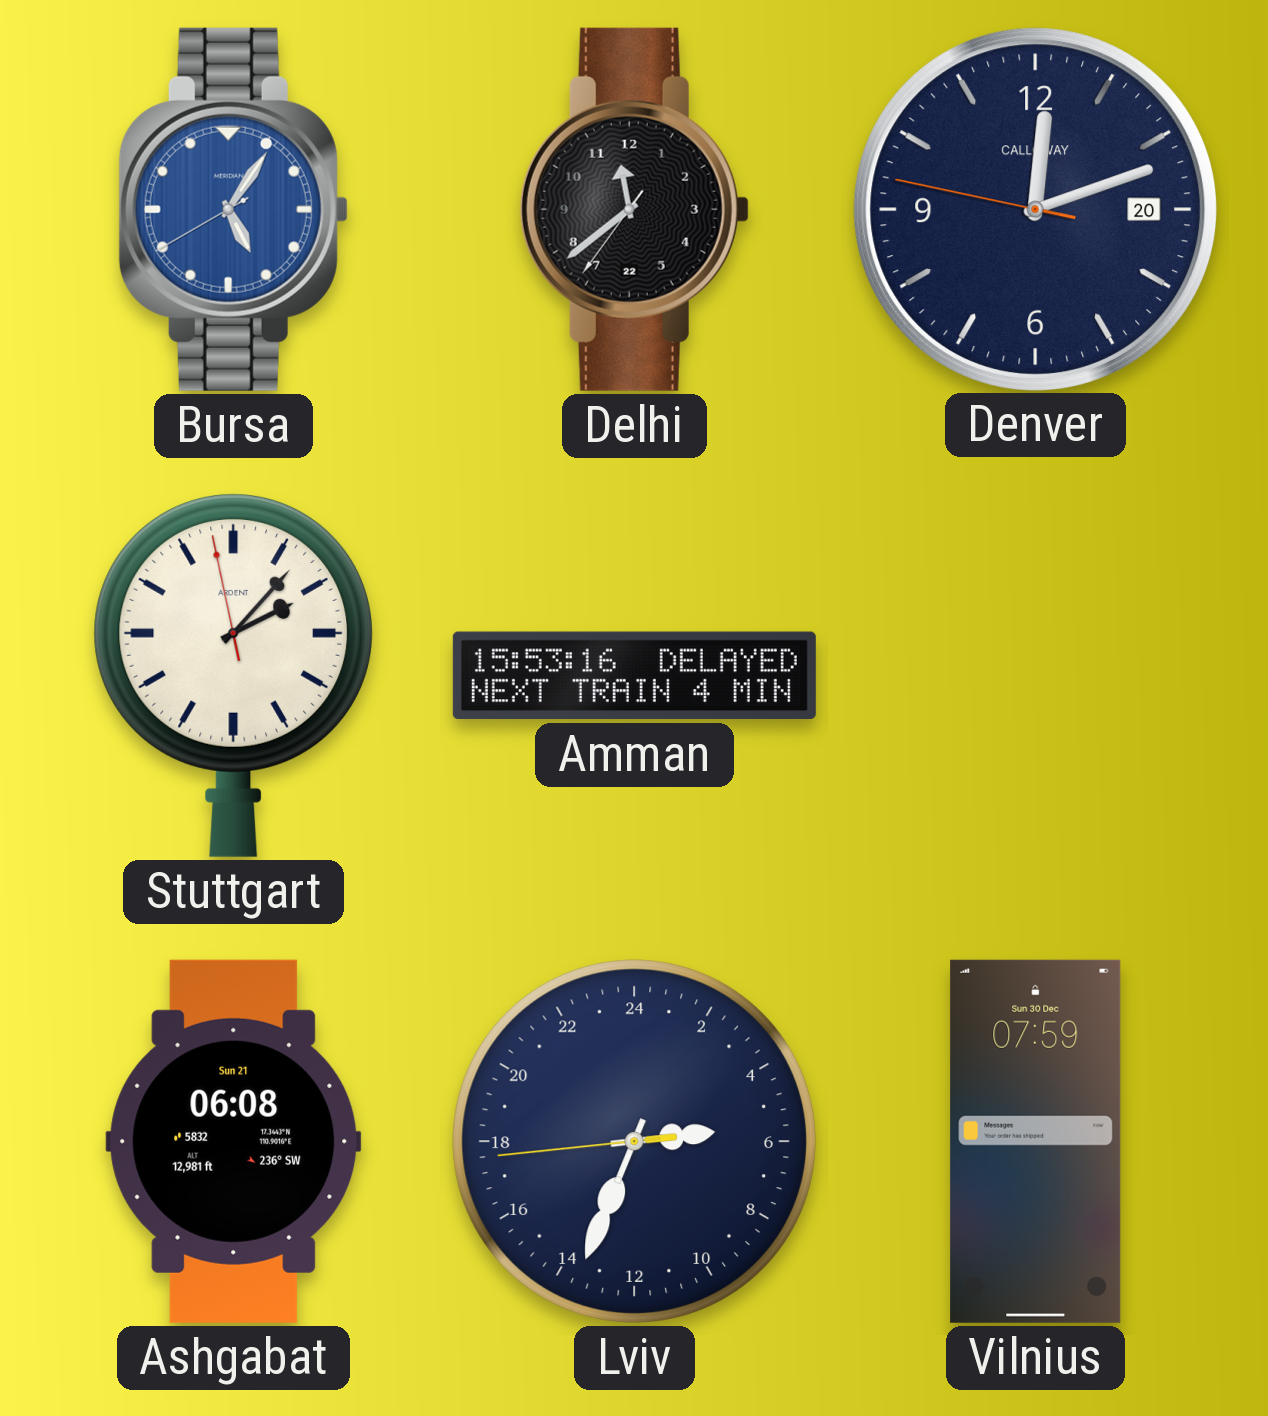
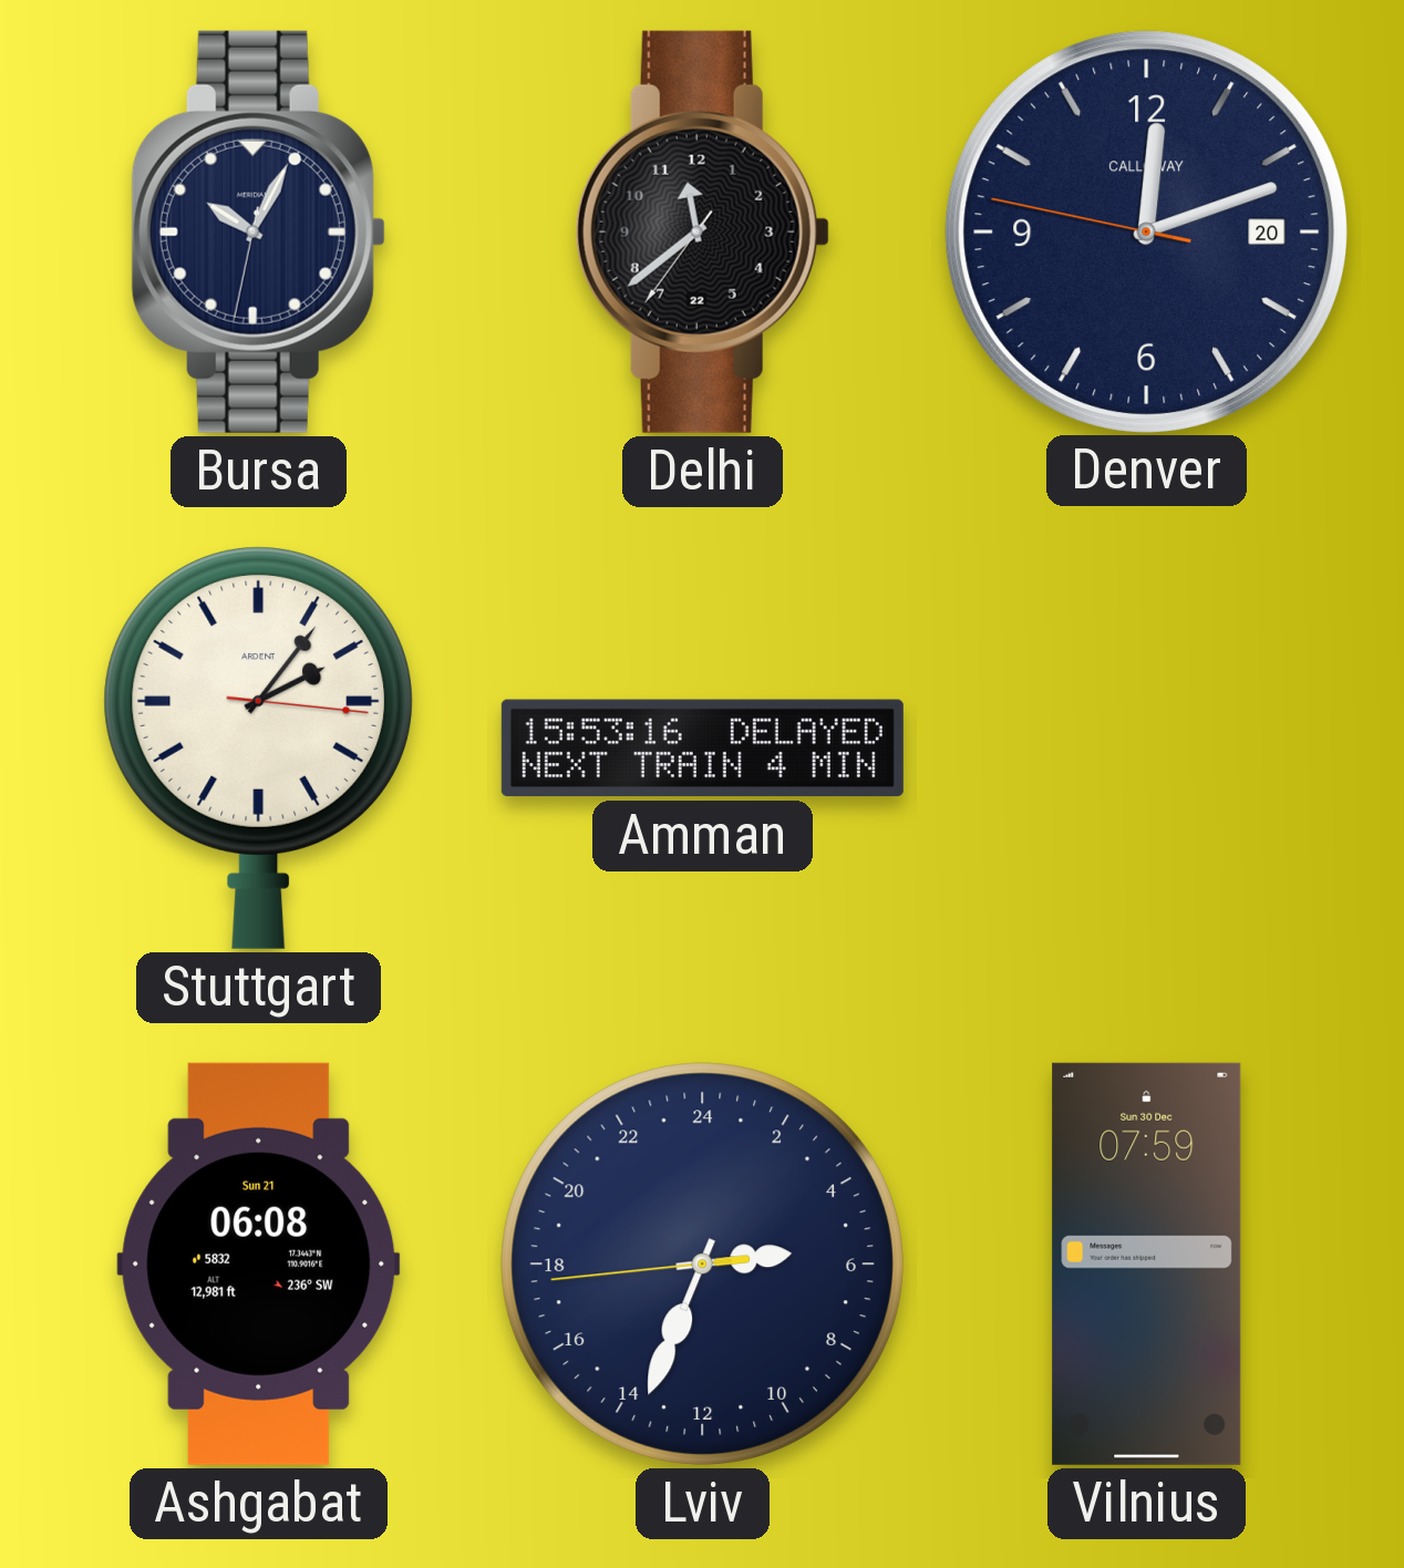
Bursa: 5:05 -> 10:04 (258, 231)
Bursa dial: blue -> navy (258, 231)
Stuttgart: 2:06:58 -> 2:06:16 (258, 747)
